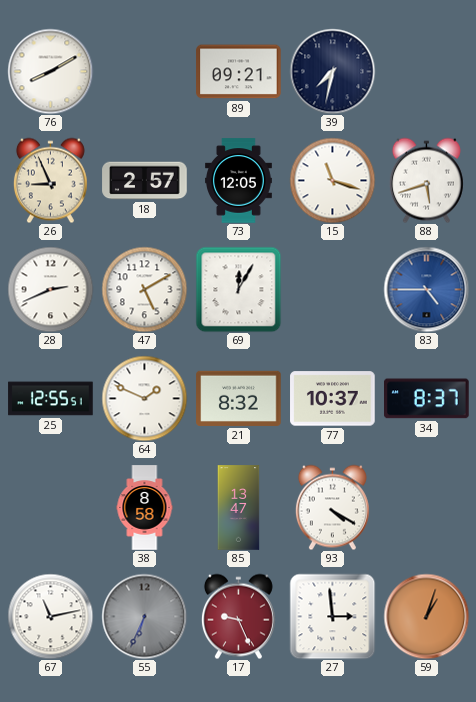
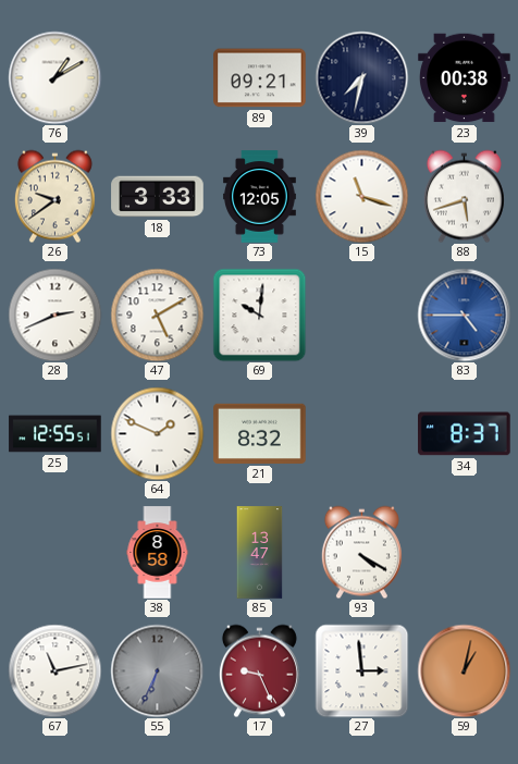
76: 8:10 -> 1:10 (54, 77)
23: none -> 00:38 (465, 78)
26: 8:56 -> 9:39 (54, 196)
18: 2:57 -> 3:33 (158, 197)
69: 12:05 -> 10:01 (259, 315)
77: 10:37 -> none (333, 399)
59: 1:03 -> 1:02 (464, 670)
